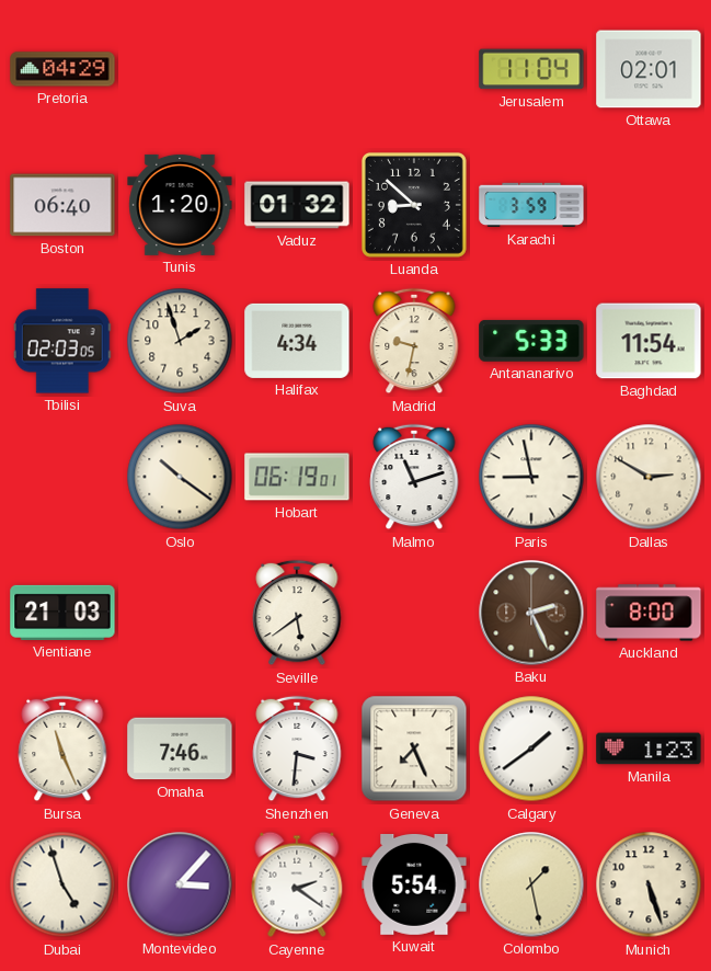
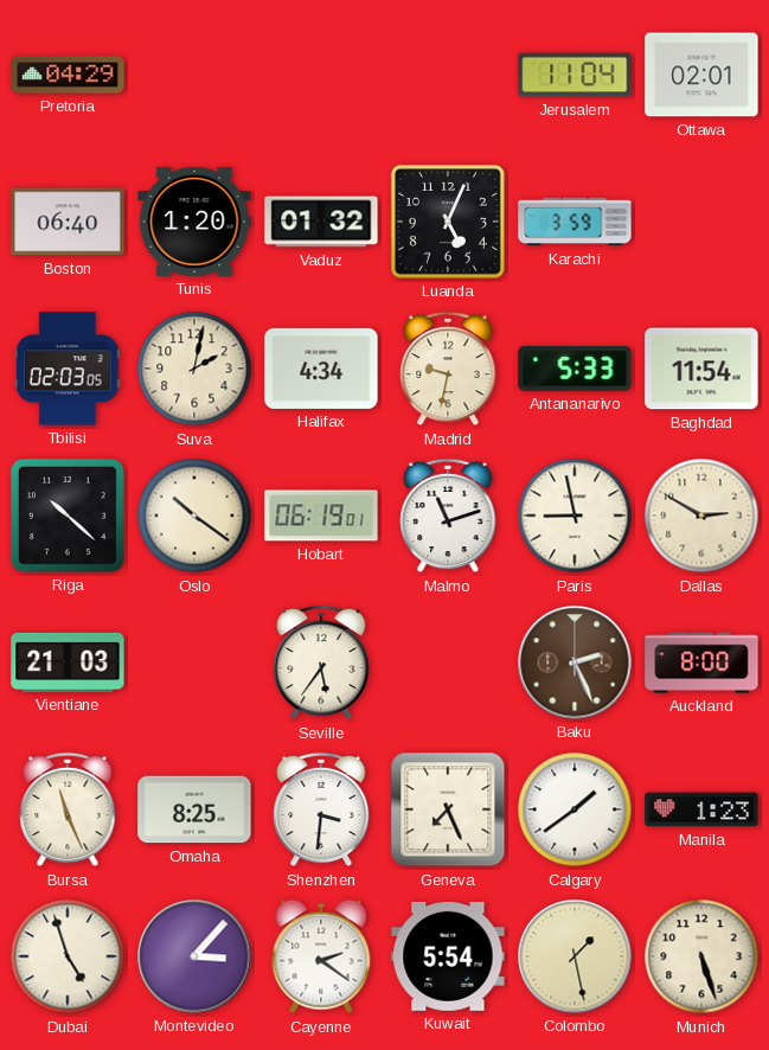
Luanda: 8:52 -> 5:04 (448, 222)
Suva: 1:57 -> 2:02 (194, 369)
Riga: none -> 10:22 (68, 516)
Seville: 5:39 -> 5:36 (321, 662)
Omaha: 7:46 -> 8:25 (194, 809)
